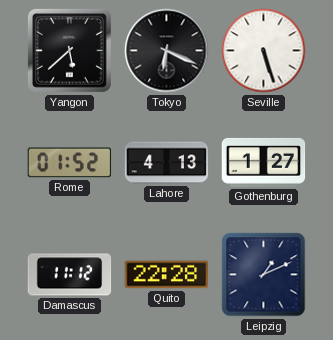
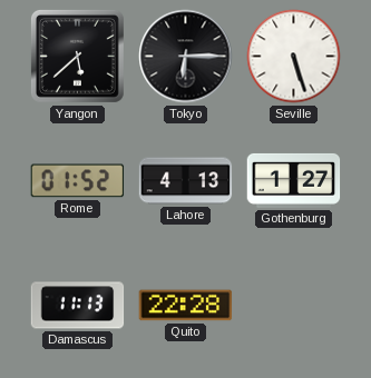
Tokyo: 6:19 -> 6:15 (186, 57)
Damascus: 11:12 -> 11:13 (78, 306)
Leipzig: 1:11 -> none (264, 275)
